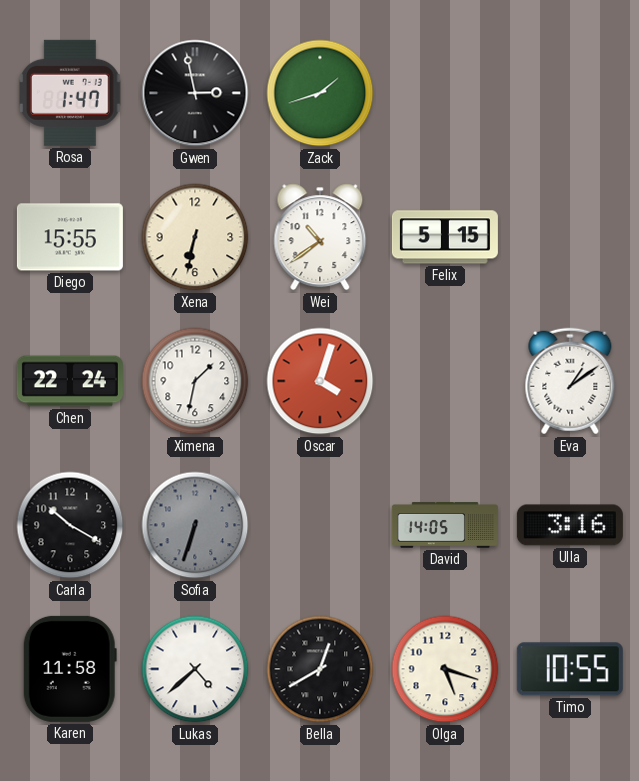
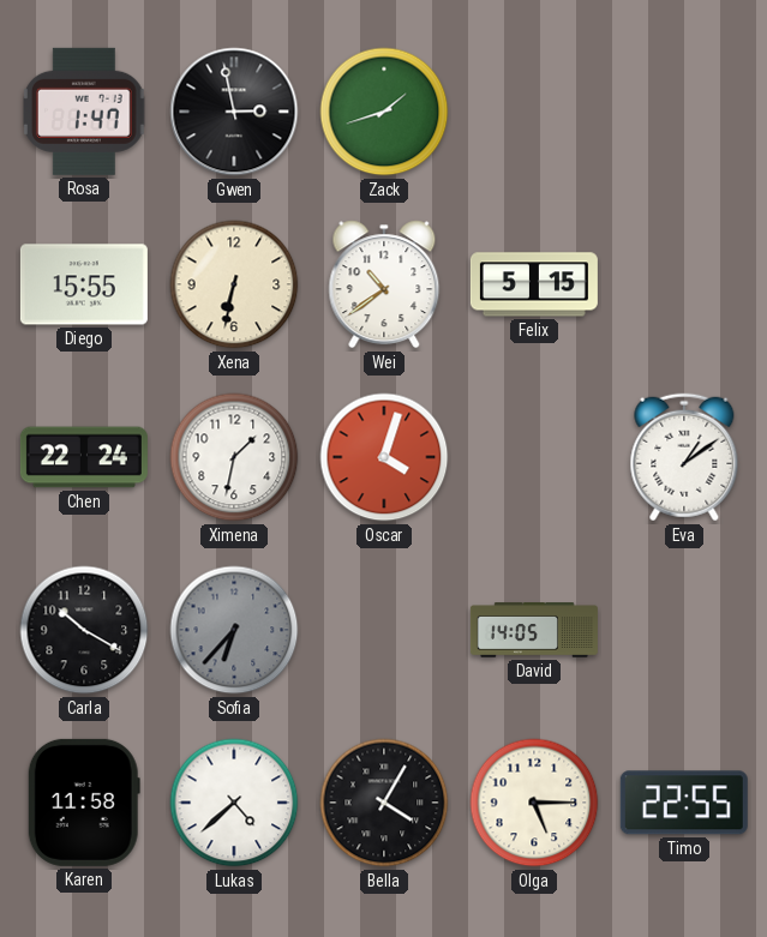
Sofia: 6:33 -> 6:37 (234, 630)
Ulla: 3:16 -> none (570, 525)
Bella: 12:40 -> 4:05 (384, 803)
Olga: 5:18 -> 5:15 (534, 803)
Timo: 10:55 -> 22:55 (684, 803)
